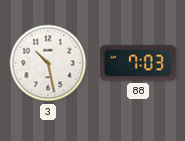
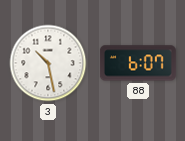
88: 7:03 -> 6:07 (138, 63)
